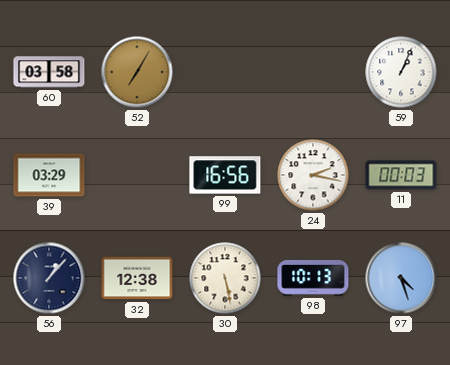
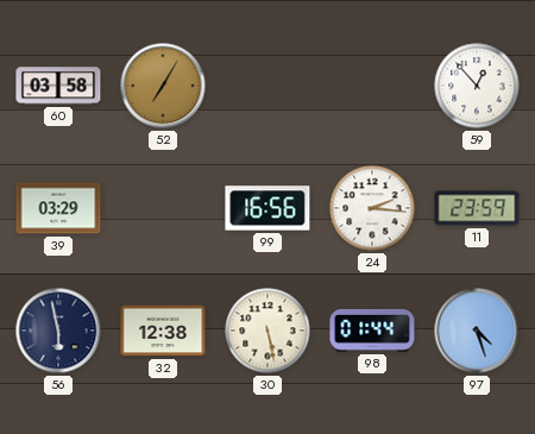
59: 1:04 -> 12:53 (477, 86)
24: 2:17 -> 2:16 (372, 208)
11: 00:03 -> 23:59 (477, 208)
56: 1:07 -> 5:58 (58, 331)
98: 10:13 -> 01:44 (372, 331)
